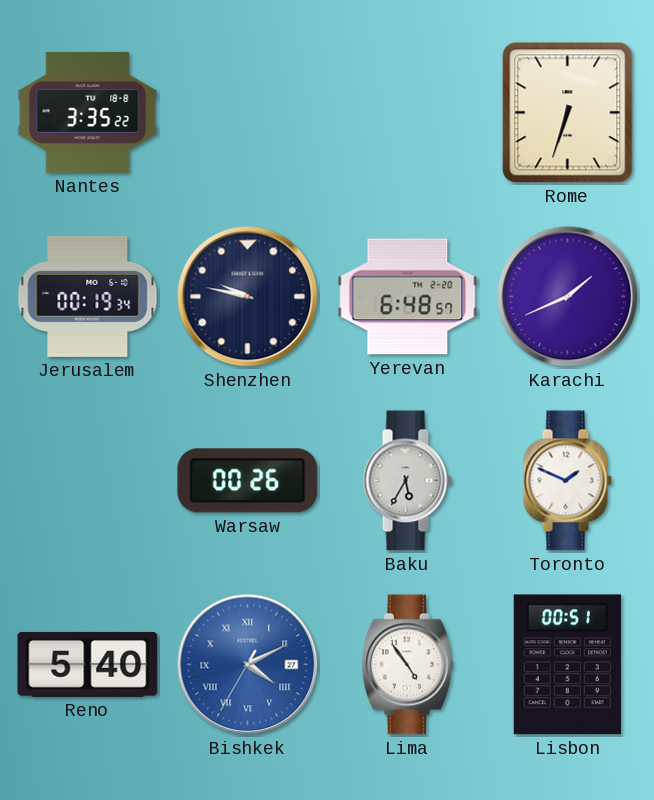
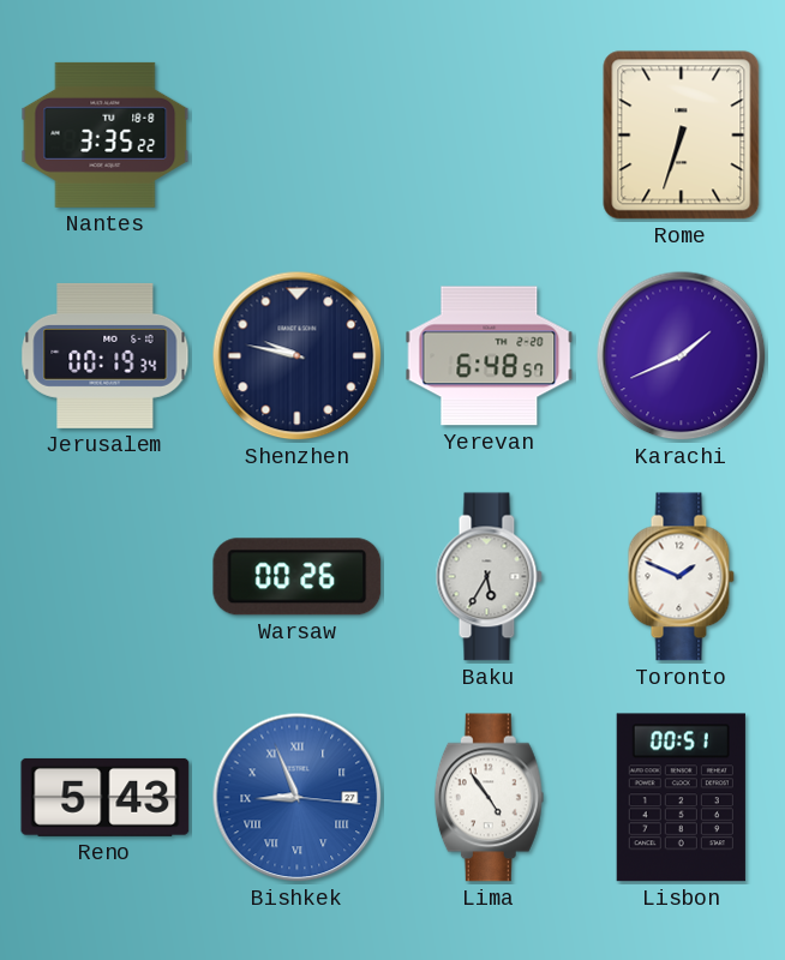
Reno: 5:40 -> 5:43 (106, 797)
Bishkek: 4:10 -> 8:56 (298, 798)
